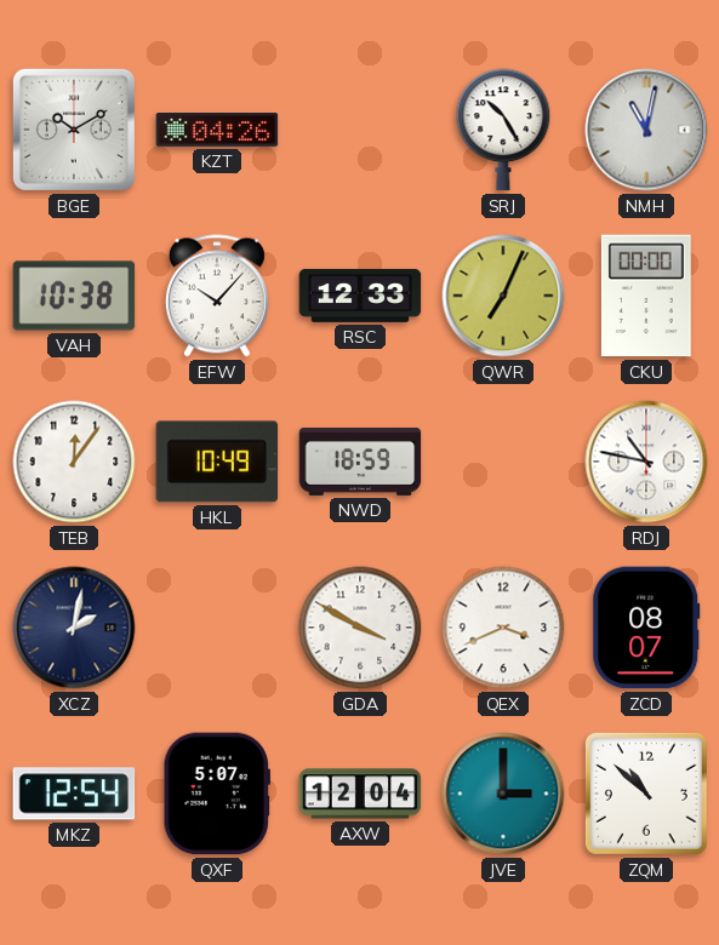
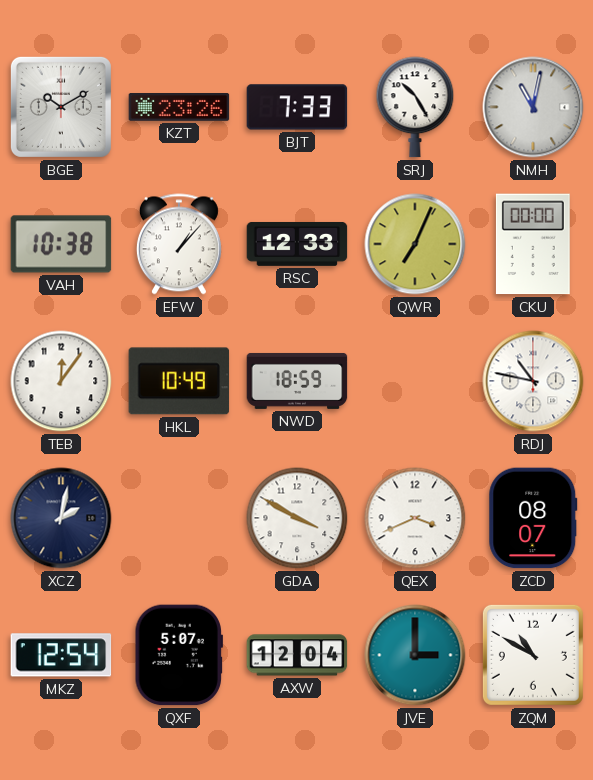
KZT: 04:26 -> 23:26 (179, 108)
BJT: none -> 7:33 (297, 107)
EFW: 10:07 -> 1:07 (179, 244)
ZQM: 10:52 -> 10:50 (533, 655)
